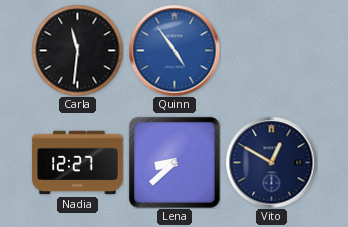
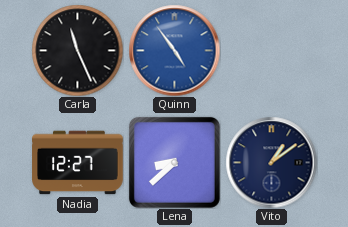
Carla: 11:31 -> 11:26 (77, 50)
Vito: 12:50 -> 1:09 (271, 162)
